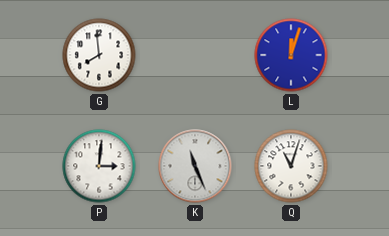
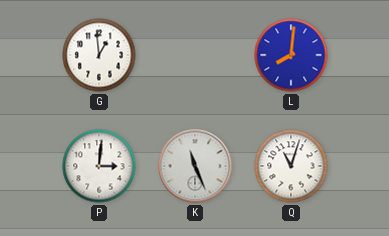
G: 7:59 -> 12:59 (99, 55)
L: 12:03 -> 8:01 (291, 55)
